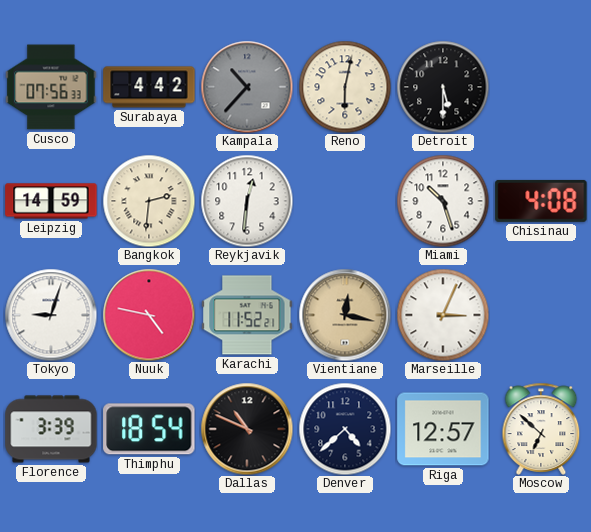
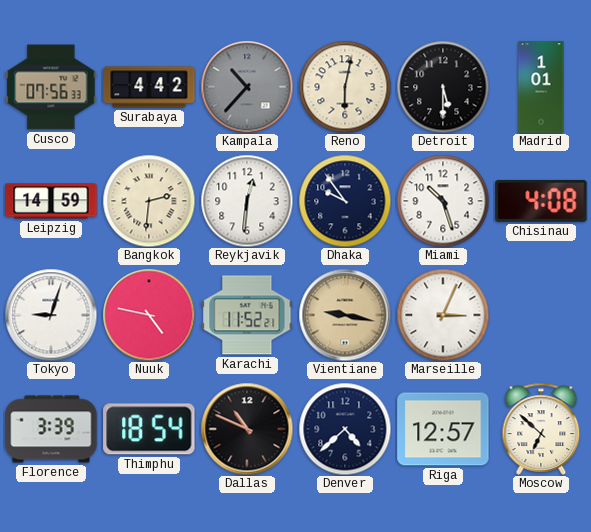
Madrid: none -> 1:01 (541, 87)
Dhaka: none -> 9:54 (345, 201)
Vientiane: 12:17 -> 9:17 (345, 315)
